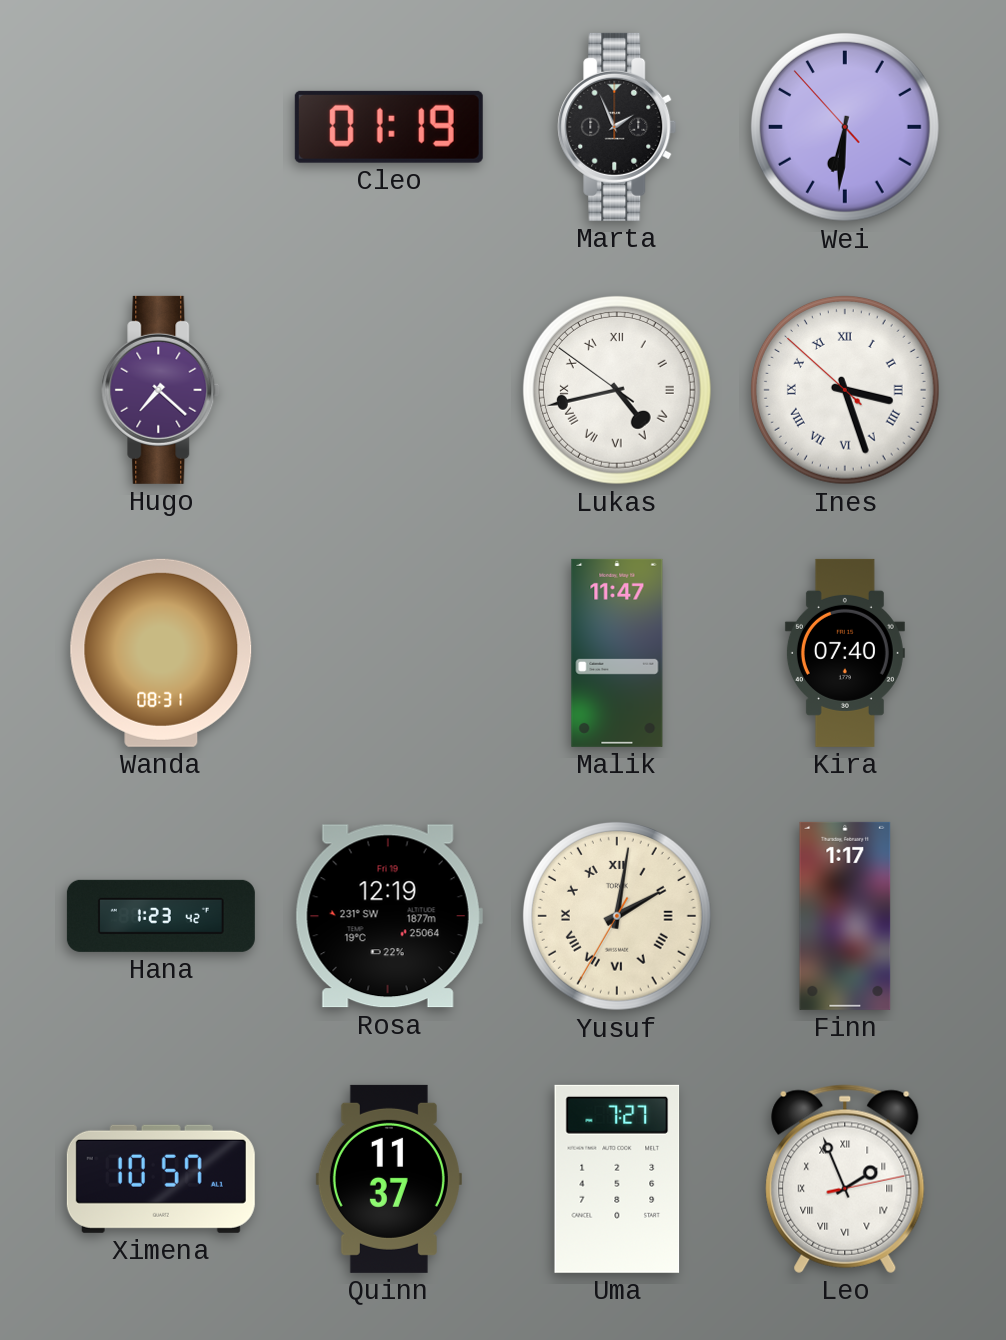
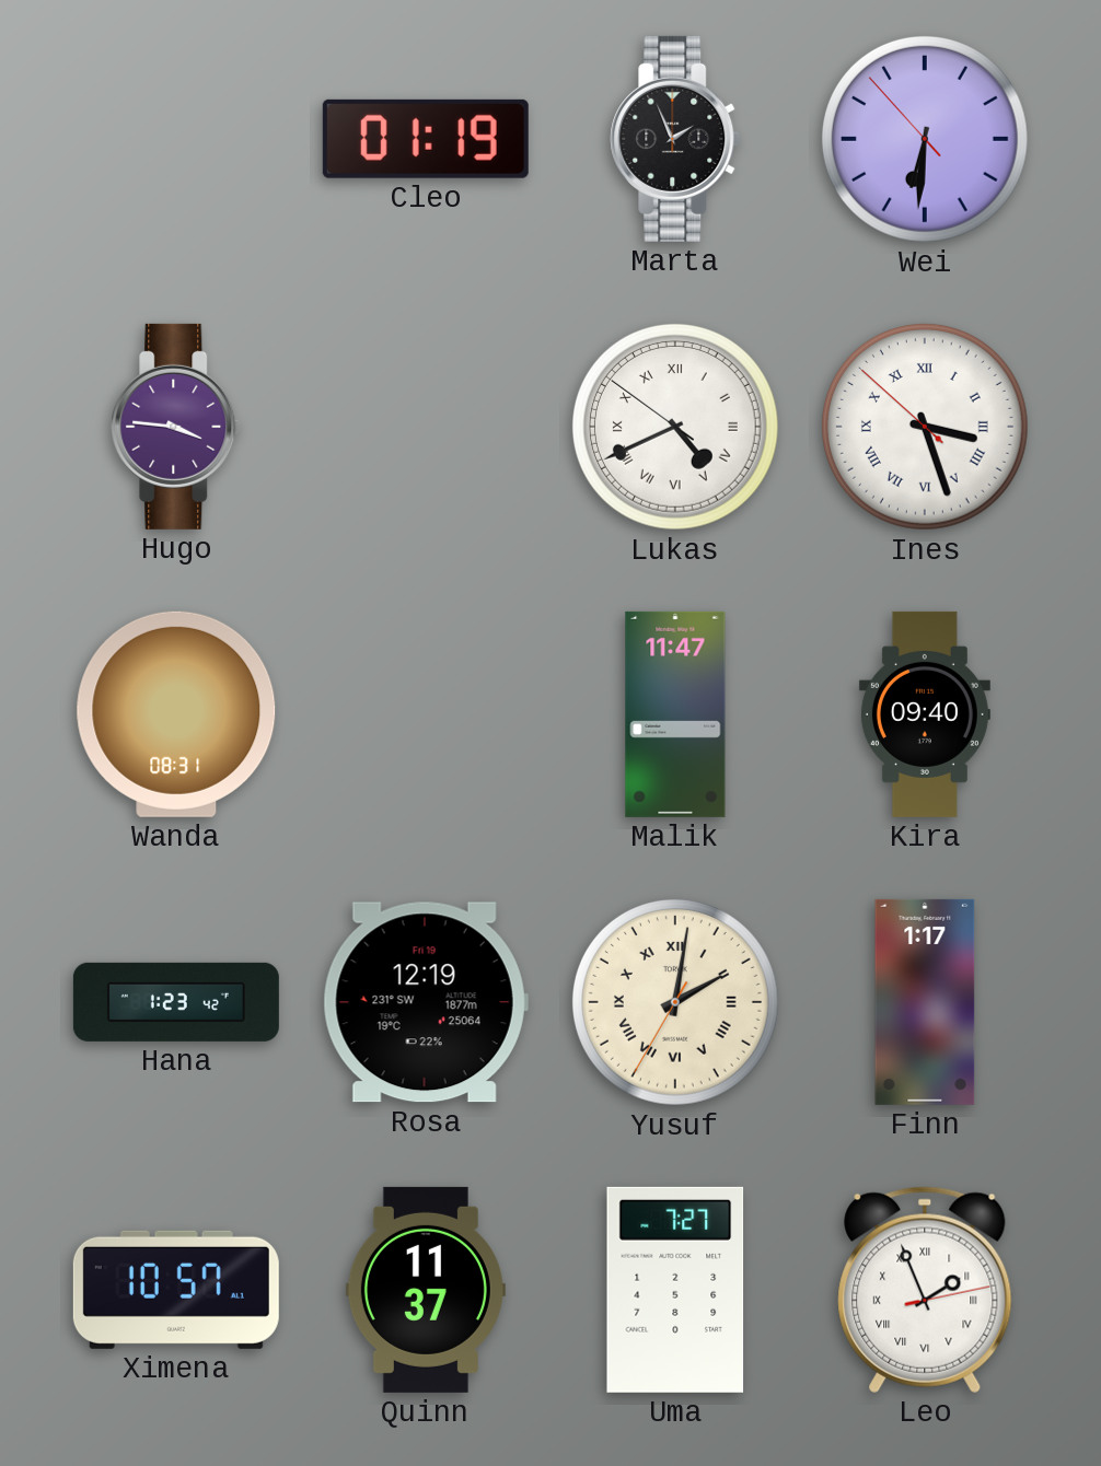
Hugo: 7:22 -> 3:46 (176, 427)
Lukas: 4:42 -> 4:40 (675, 427)
Kira: 07:40 -> 09:40 (925, 714)
